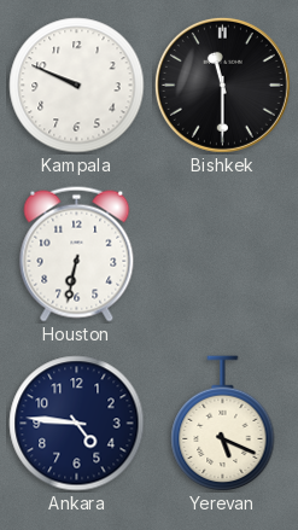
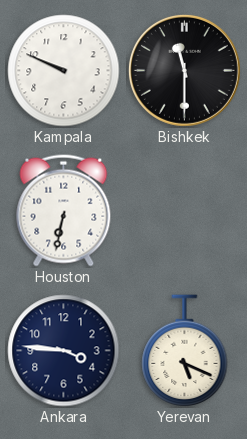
Ankara: 4:46 -> 3:46 (64, 351)
